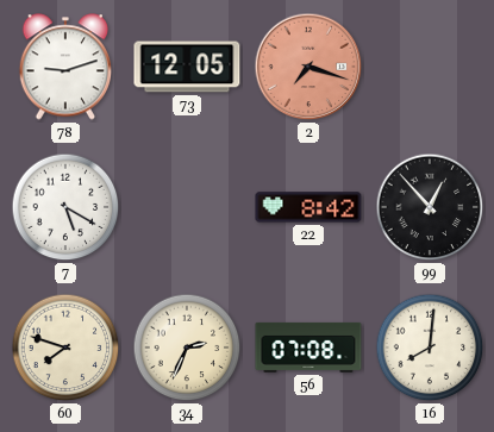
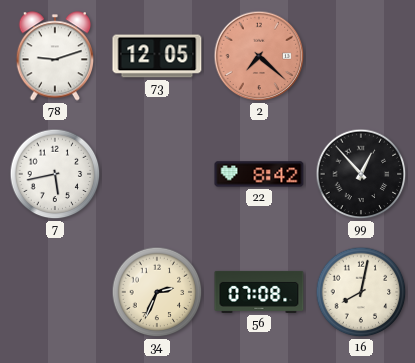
2: 7:18 -> 7:22 (259, 56)
7: 5:20 -> 5:43 (55, 174)
60: 7:48 -> none (65, 348)
16: 8:01 -> 8:02 (361, 292)
